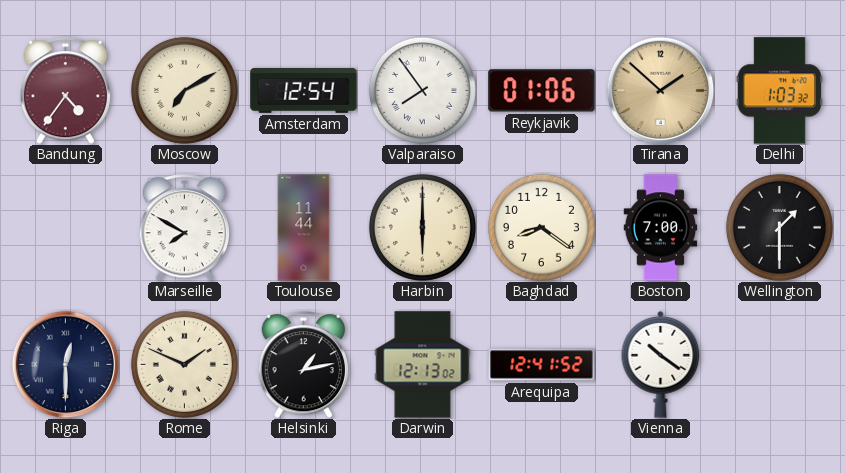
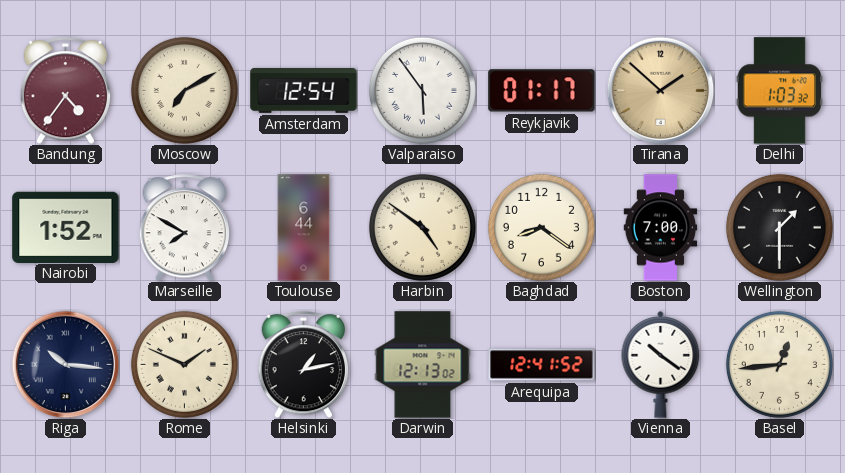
Valparaiso: 7:54 -> 5:54 (422, 90)
Reykjavik: 01:06 -> 01:17 (542, 91)
Nairobi: none -> 1:52 (66, 227)
Toulouse: 11:44 -> 6:44 (304, 228)
Harbin: 6:00 -> 4:51 (422, 227)
Riga: 12:30 -> 10:16 (65, 364)
Basel: none -> 12:44 (779, 364)
